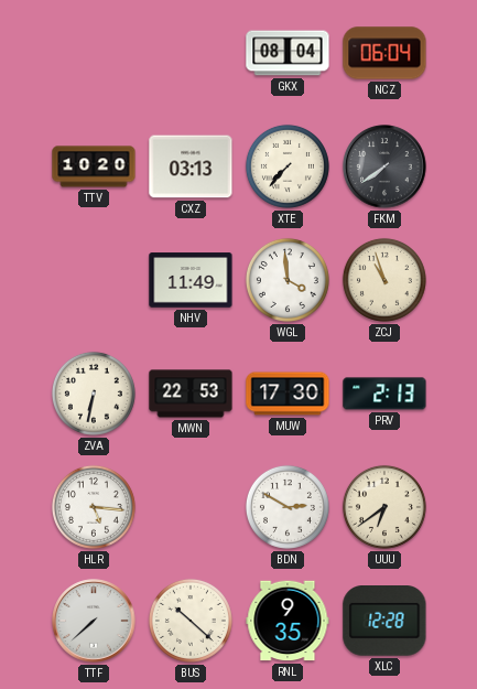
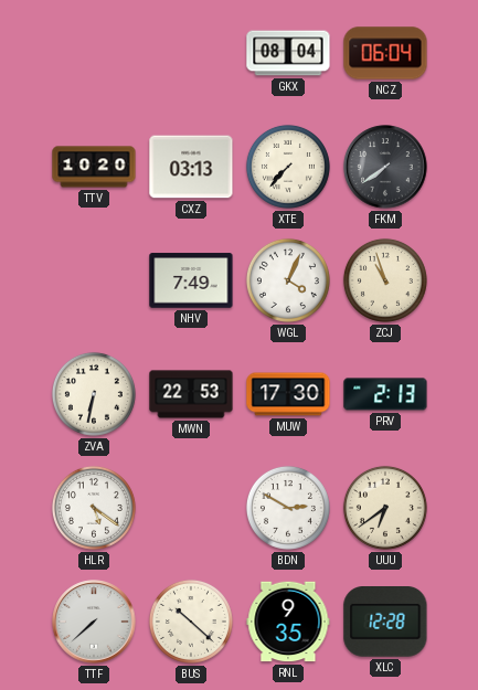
NHV: 11:49 -> 7:49 (191, 280)
WGL: 3:59 -> 4:04 (288, 280)
HLR: 5:16 -> 5:21 (94, 508)
